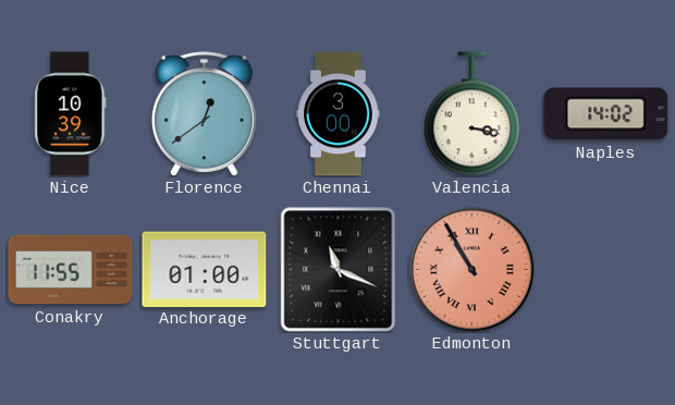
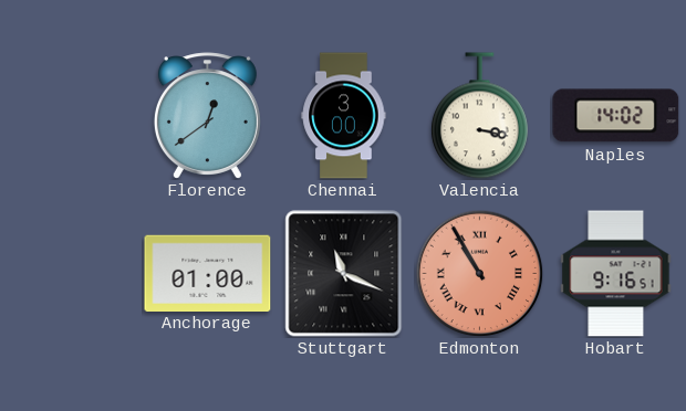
Nice: 10:39 -> none (71, 114)
Conakry: 11:55 -> none (71, 270)
Hobart: none -> 9:16 (616, 274)
